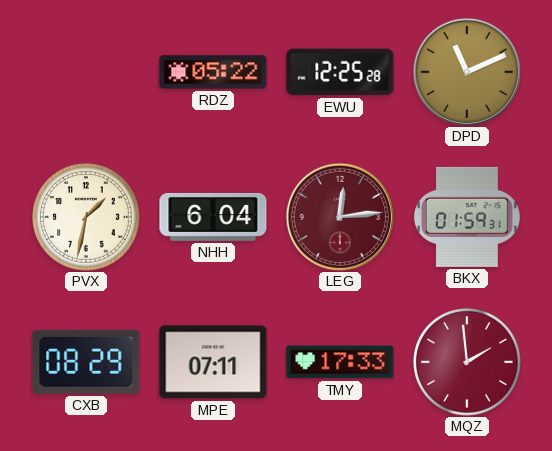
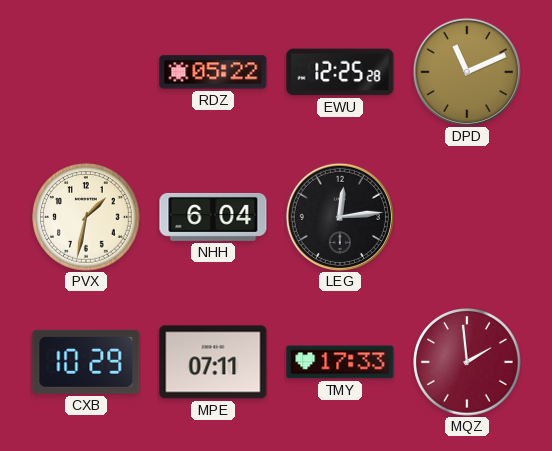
LEG dial: burgundy -> black (340, 217)
BKX: 01:59 -> none (467, 217)
CXB: 08:29 -> 10:29 (86, 362)
